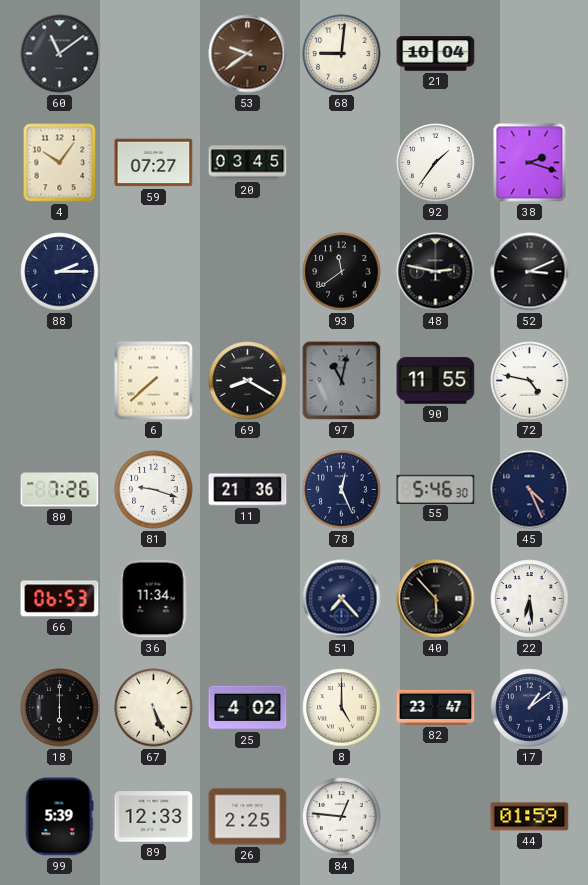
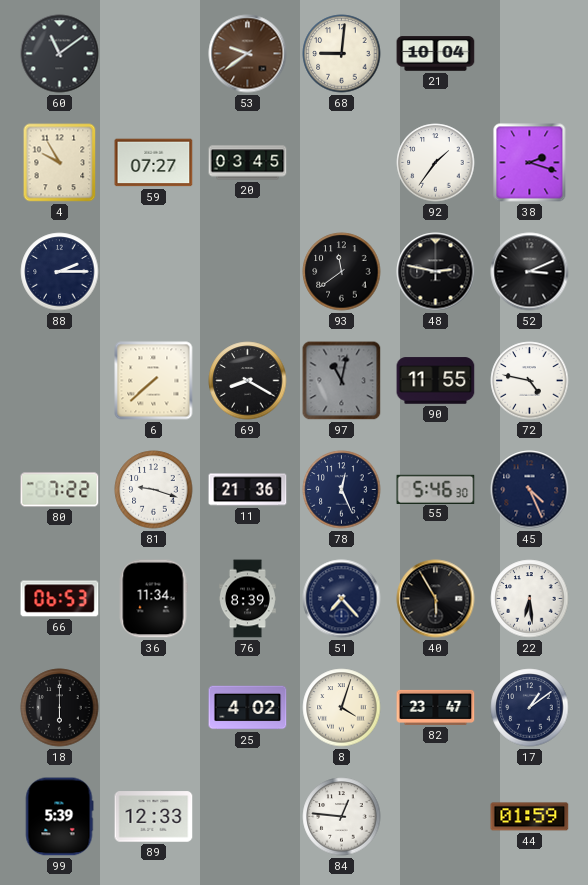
4: 10:06 -> 9:55 (60, 163)
80: 7:26 -> 7:22 (60, 490)
76: none -> 8:39 (247, 599)
40: 5:53 -> 5:55 (436, 599)
67: 5:26 -> none (154, 708)
8: 5:00 -> 4:03 (342, 708)
26: 2:25 -> none (248, 817)
